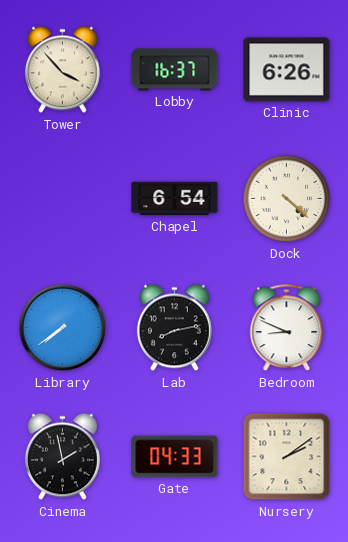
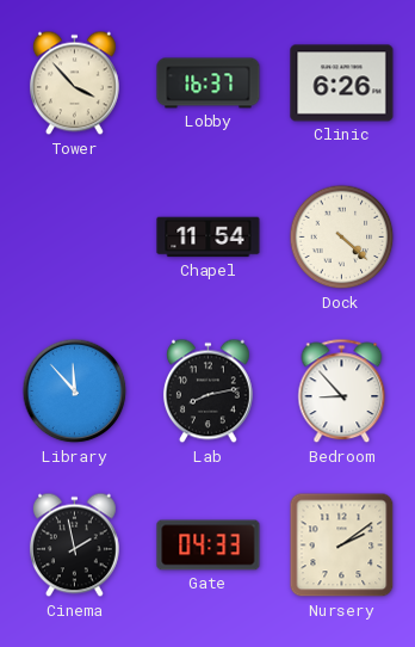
Chapel: 6:54 -> 11:54 (209, 238)
Library: 7:39 -> 11:53 (75, 392)
Bedroom: 8:49 -> 8:53 (342, 392)
